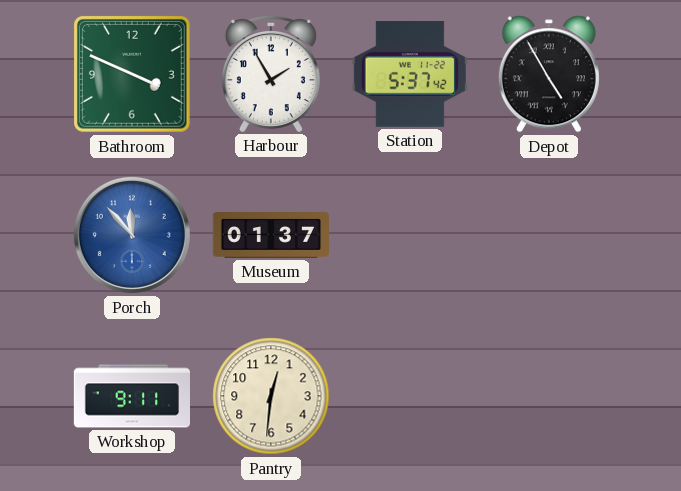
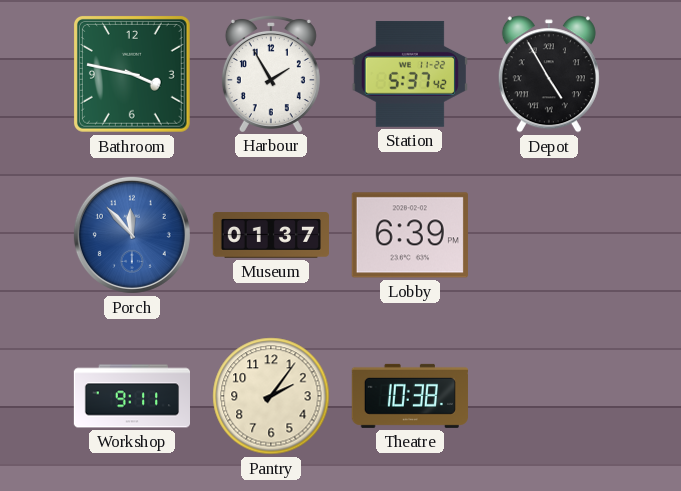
Bathroom: 3:49 -> 3:47 (132, 74)
Lobby: none -> 6:39 (410, 235)
Pantry: 12:31 -> 2:06 (271, 396)
Theatre: none -> 10:38 (410, 396)
